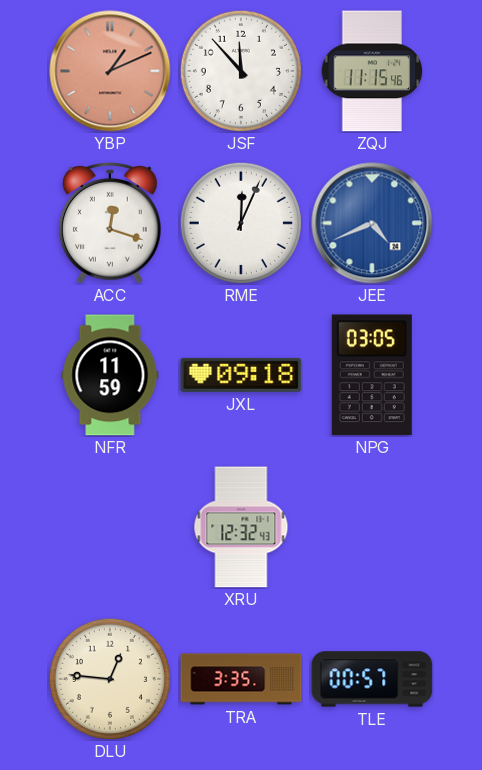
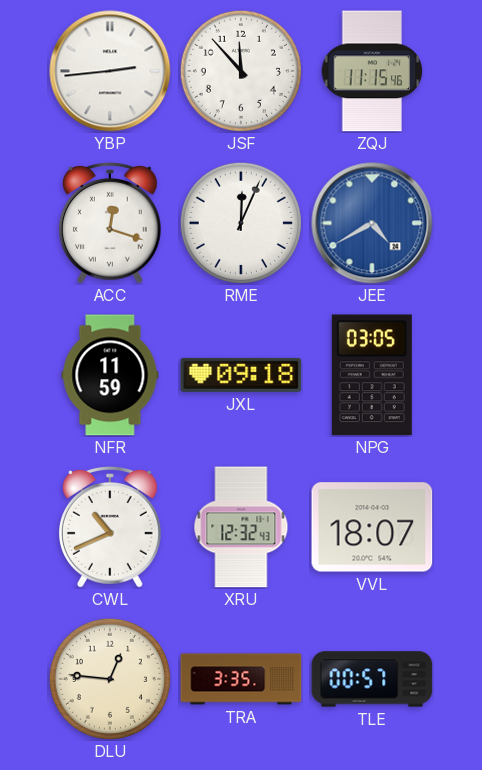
YBP: 1:11 -> 2:44 (110, 71)
YBP dial: salmon -> white (110, 71)
JEE: 4:41 -> 4:40 (372, 223)
CWL: none -> 10:41 (110, 528)
VVL: none -> 18:07 (372, 527)
